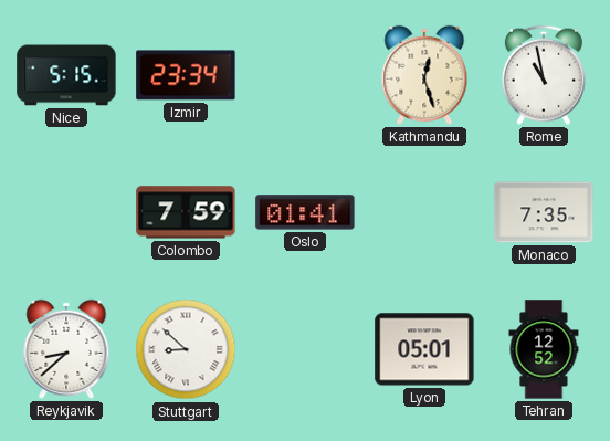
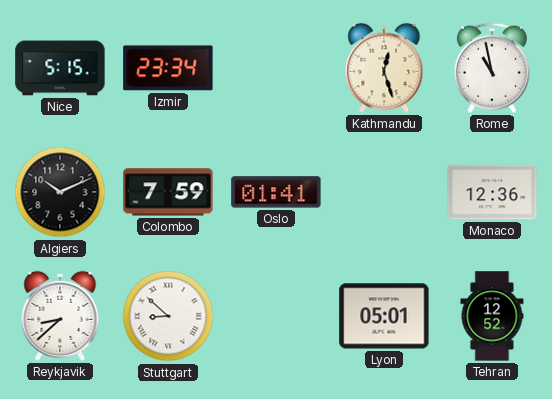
Algiers: none -> 10:11 (60, 192)
Monaco: 7:35 -> 12:36 (492, 192)
